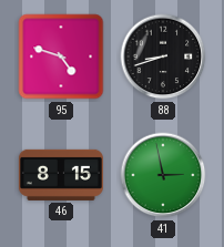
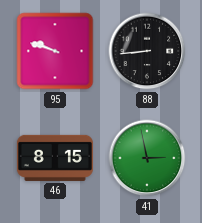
95: 4:48 -> 9:48 (55, 51)
88: 8:42 -> 8:44 (147, 51)
